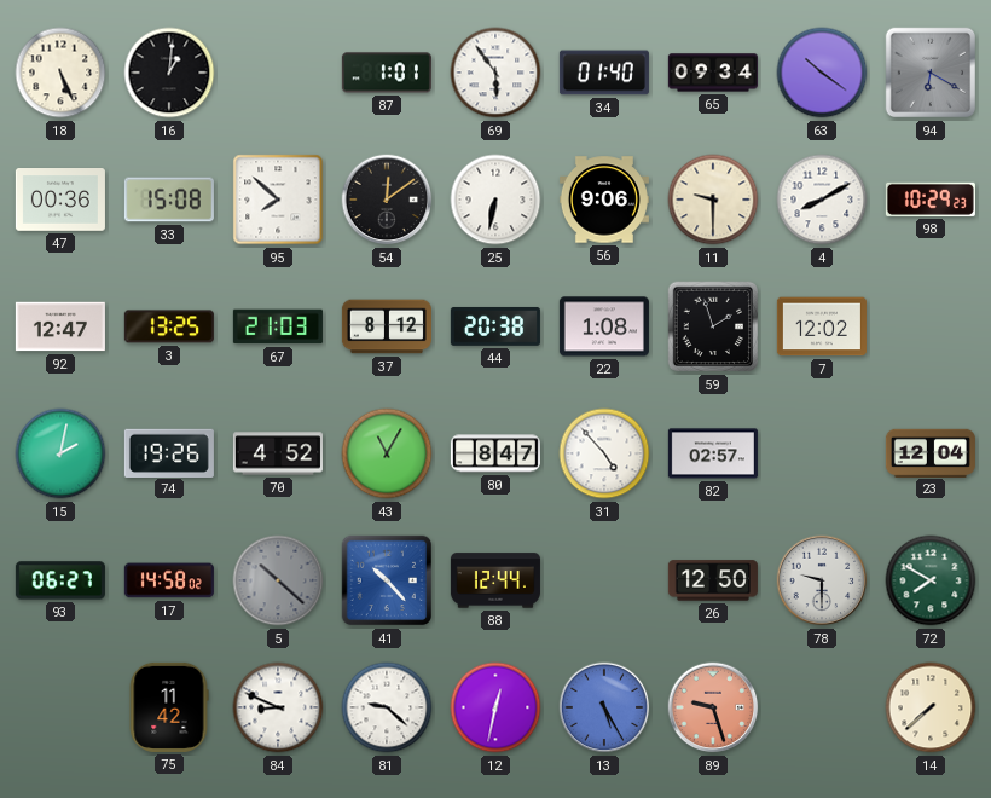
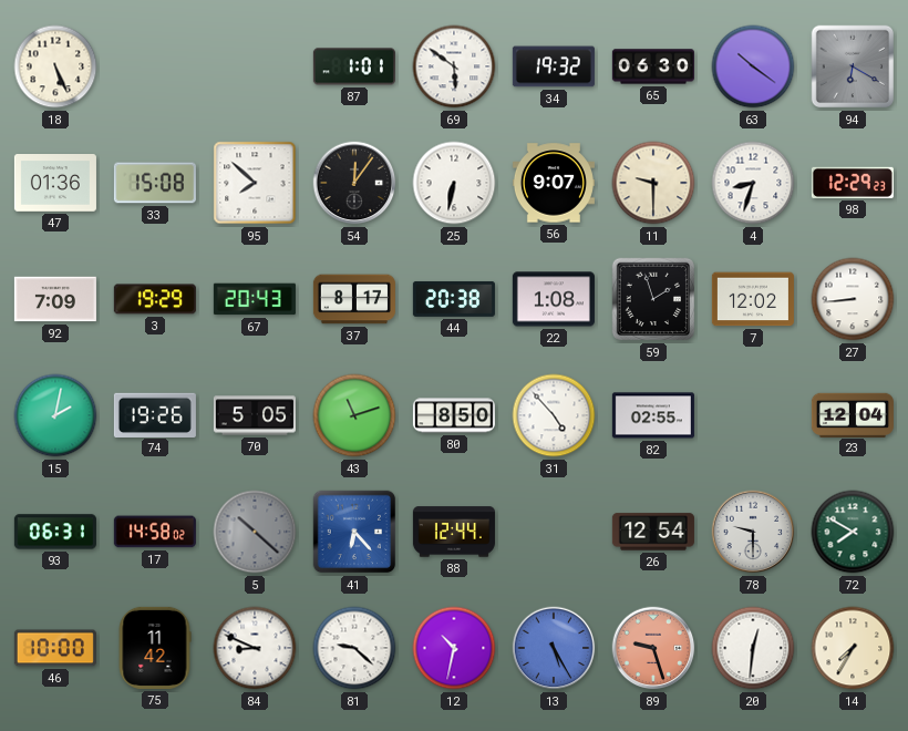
16: 1:01 -> none (169, 73)
69: 5:54 -> 5:51 (454, 66)
34: 01:40 -> 19:32 (554, 66)
65: 09:34 -> 06:30 (653, 66)
47: 00:36 -> 01:36 (55, 184)
54: 12:09 -> 12:06 (354, 183)
56: 9:06 -> 9:07 (554, 183)
4: 8:10 -> 8:33 (753, 183)
98: 10:29 -> 12:29 (853, 183)
92: 12:47 -> 7:09 (55, 299)
3: 13:25 -> 19:29 (155, 299)
67: 21:03 -> 20:43 (255, 299)
37: 8:12 -> 8:17 (354, 299)
27: none -> 8:44 (853, 299)
70: 4:52 -> 5:05 (255, 415)
43: 11:05 -> 11:12 (354, 415)
80: 8:47 -> 8:50 (454, 415)
82: 02:57 -> 02:55 (653, 415)
93: 06:27 -> 06:31 (55, 532)
41: 10:23 -> 6:23 (354, 532)
26: 12:50 -> 12:54 (653, 532)
46: none -> 10:00 (55, 648)
12: 12:32 -> 10:32 (454, 648)
20: none -> 12:31 (753, 648)
14: 7:38 -> 7:35 (853, 648)
